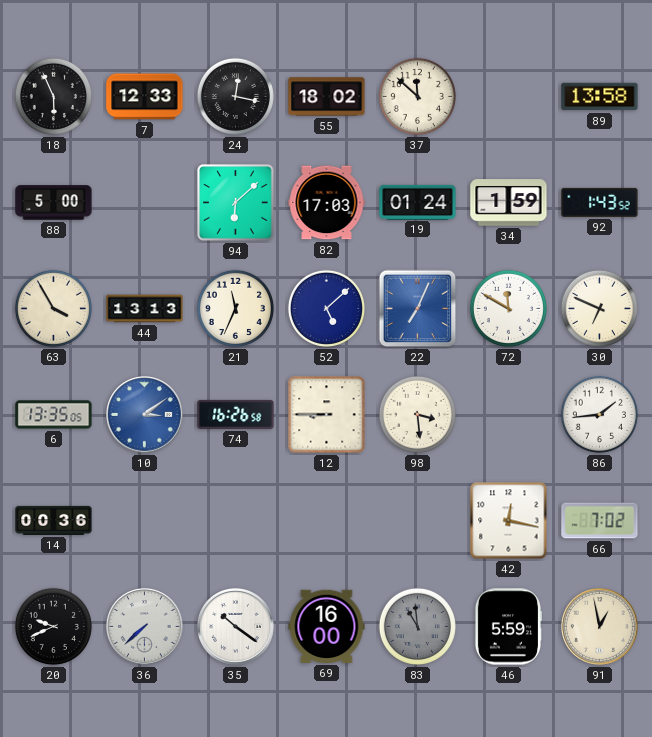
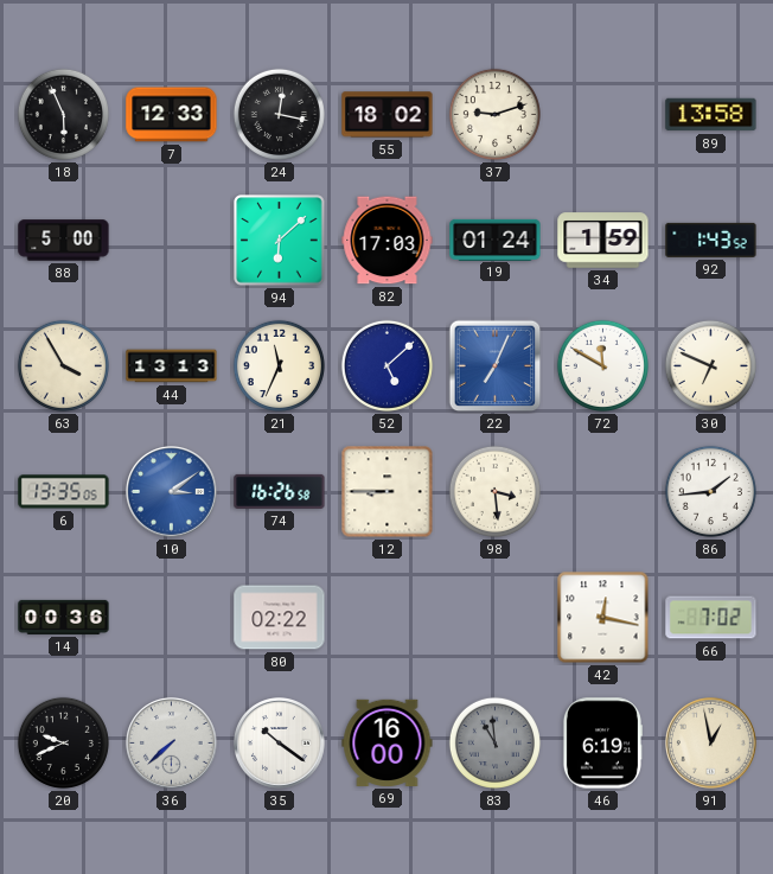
37: 11:52 -> 9:12 (494, 114)
80: none -> 02:22 (280, 618)
46: 5:59 -> 6:19 (602, 744)
